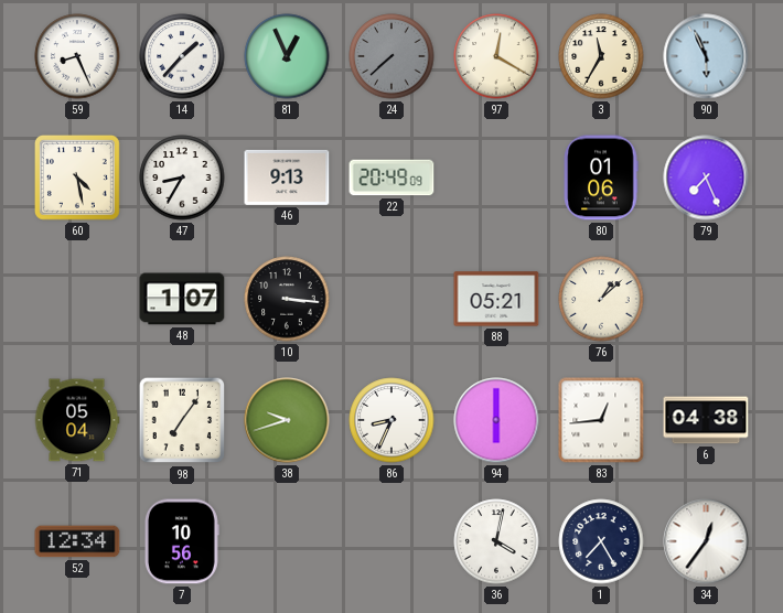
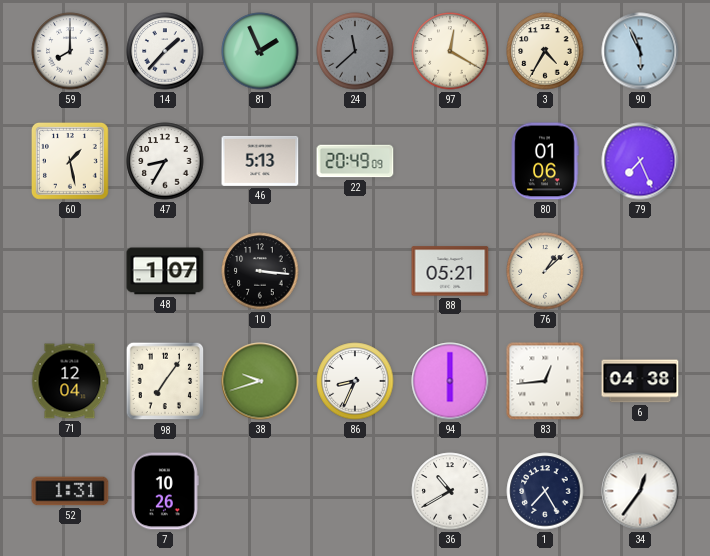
59: 8:26 -> 8:00 (70, 51)
81: 12:56 -> 1:56 (260, 51)
24: 7:38 -> 11:38 (355, 51)
3: 11:35 -> 4:35 (545, 51)
60: 4:28 -> 1:28 (70, 161)
46: 9:13 -> 5:13 (260, 161)
71: 05:04 -> 12:04 (70, 381)
52: 12:34 -> 1:31 (70, 491)
7: 10:56 -> 10:26 (165, 491)
36: 4:02 -> 10:40 (450, 491)
